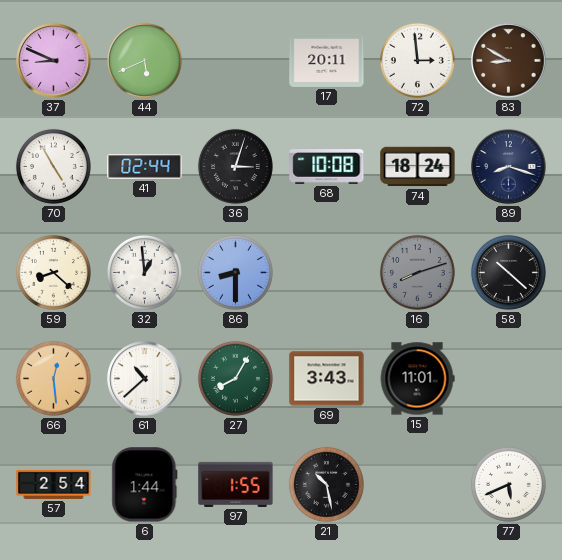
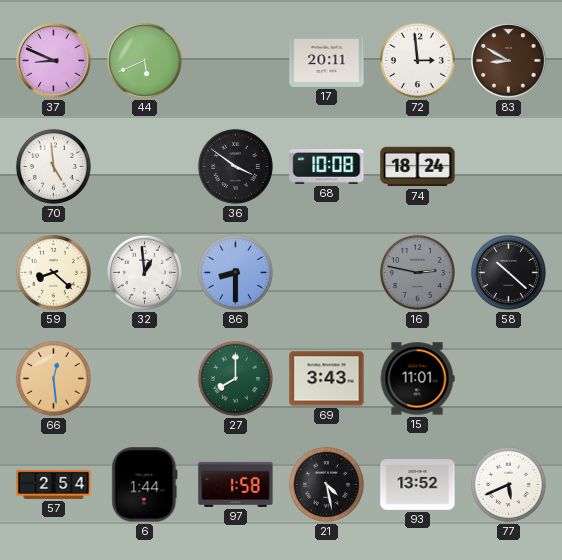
70: 4:55 -> 4:59 (53, 166)
41: 02:44 -> none (145, 167)
36: 3:03 -> 3:51 (235, 166)
89: 8:18 -> none (509, 167)
16: 8:12 -> 2:47 (417, 272)
61: 10:38 -> none (145, 379)
27: 8:05 -> 8:00 (235, 378)
97: 1:55 -> 1:58 (236, 484)
21: 10:28 -> 4:28 (326, 484)
93: none -> 13:52 (418, 485)
